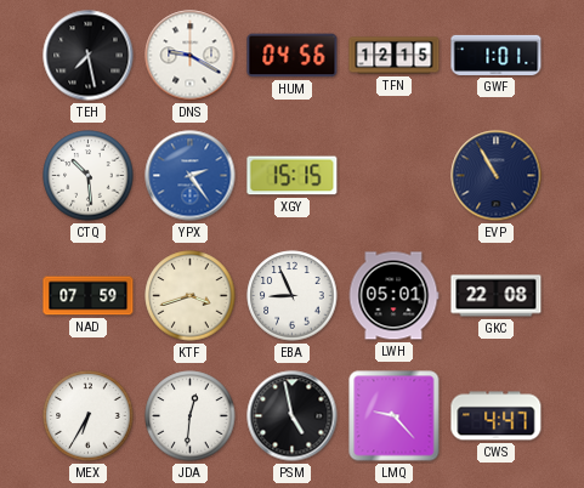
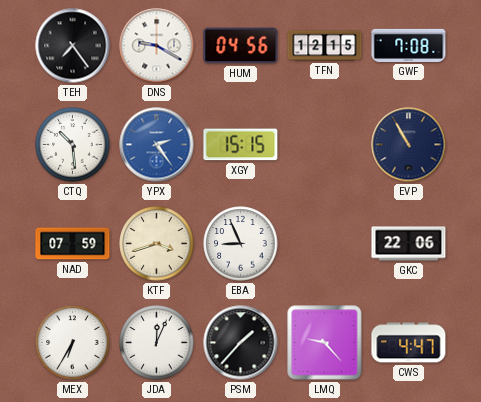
TEH: 7:28 -> 7:24 (73, 46)
GWF: 1:01 -> 7:08 (409, 45)
LWH: 05:01 -> none (393, 296)
GKC: 22:08 -> 22:06 (409, 244)
JDA: 12:31 -> 12:04 (157, 343)
PSM: 4:58 -> 1:37 (241, 343)
